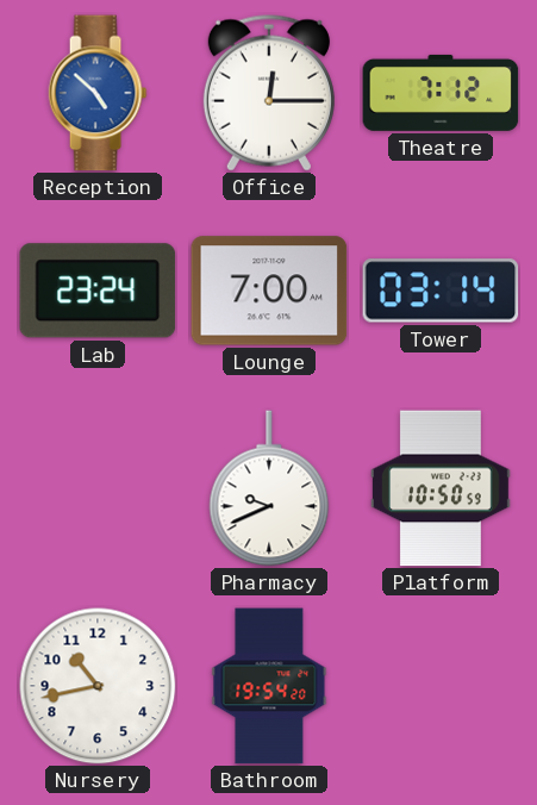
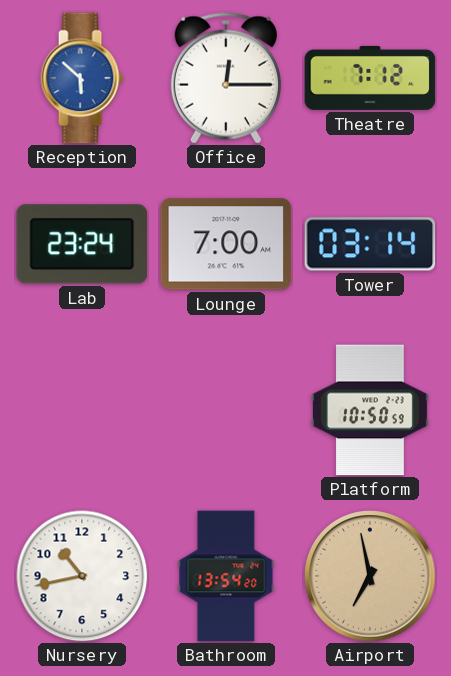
Reception: 4:52 -> 5:52 (82, 78)
Pharmacy: 9:41 -> none (269, 488)
Bathroom: 19:54 -> 13:54 (226, 576)
Airport: none -> 6:58 (370, 576)
